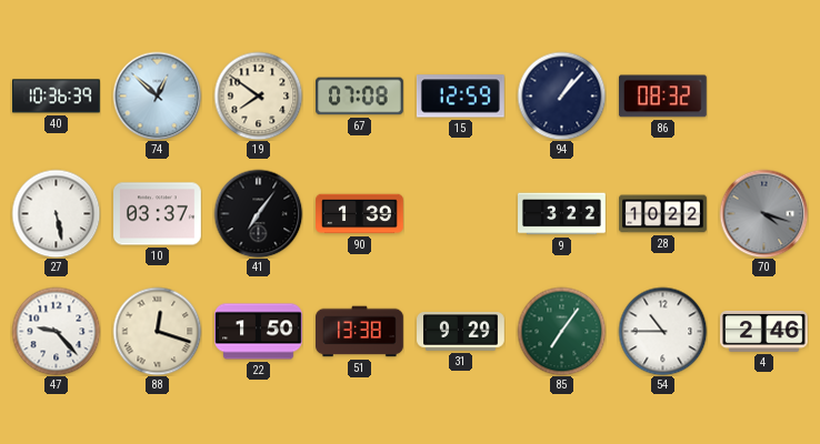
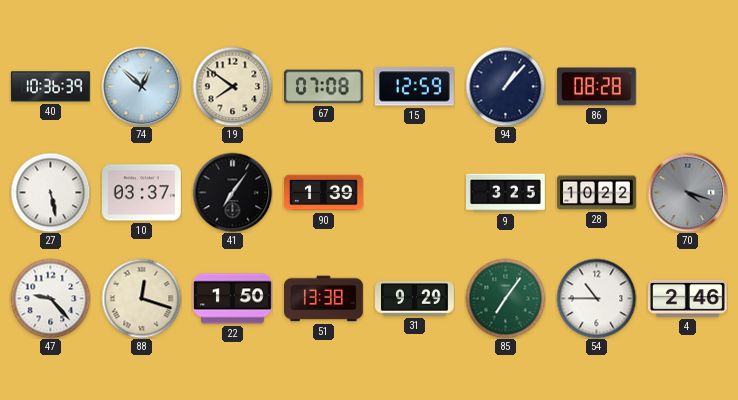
86: 08:32 -> 08:28 (596, 87)
9: 3:22 -> 3:25 (506, 193)
